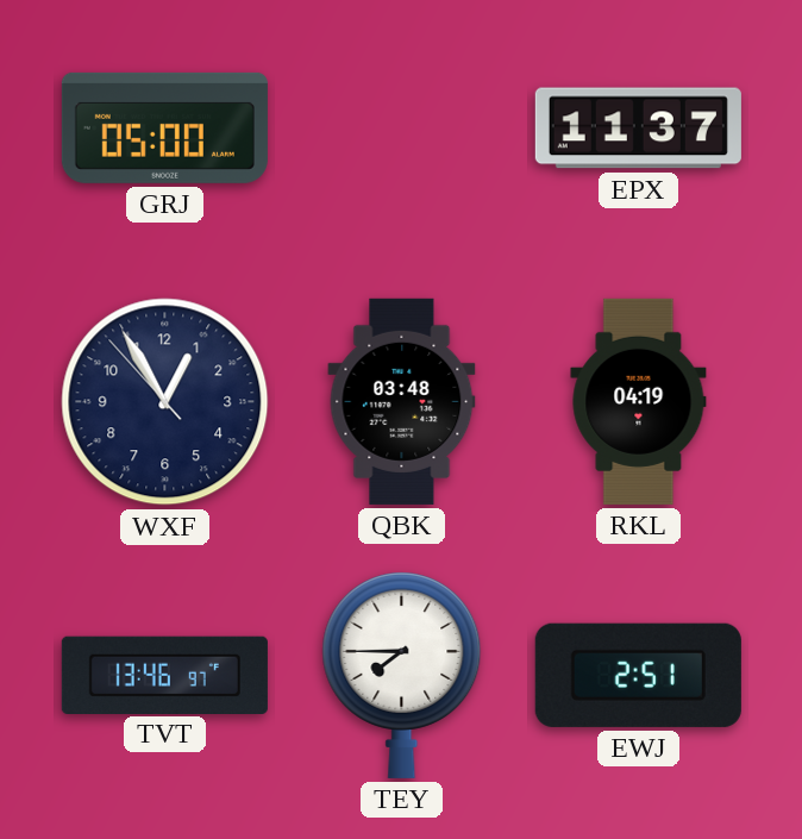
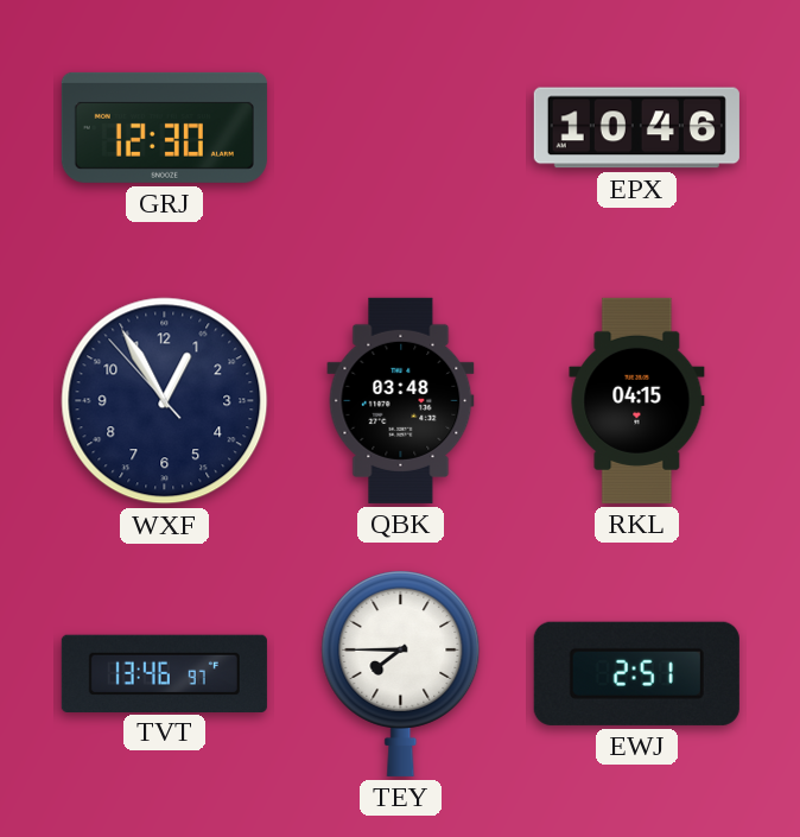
GRJ: 05:00 -> 12:30 (164, 127)
EPX: 11:37 -> 10:46 (636, 128)
RKL: 04:19 -> 04:15 (637, 400)
